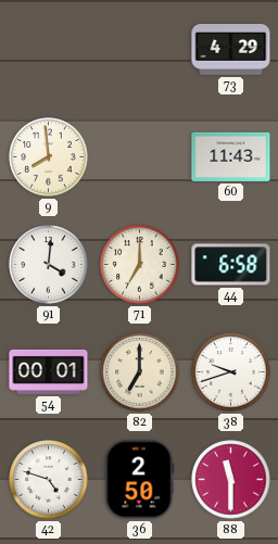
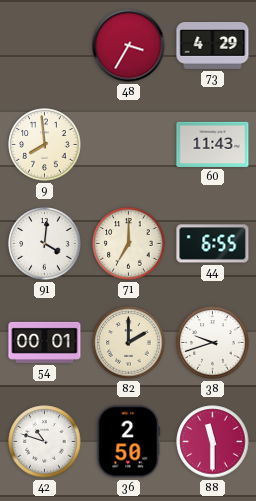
48: none -> 3:35 (129, 46)
44: 6:58 -> 6:55 (213, 244)
82: 7:00 -> 2:00 (129, 343)
42: 4:48 -> 10:48 (45, 442)
